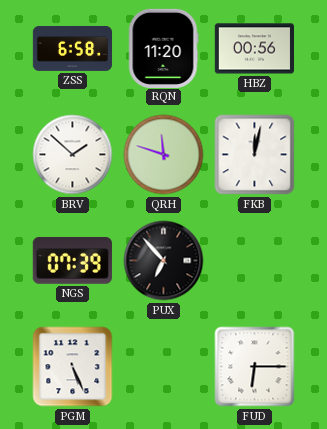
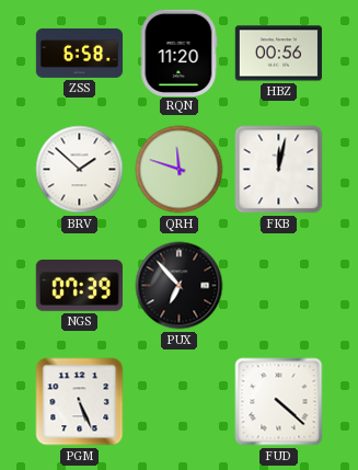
FUD: 6:15 -> 4:22 (279, 402)
